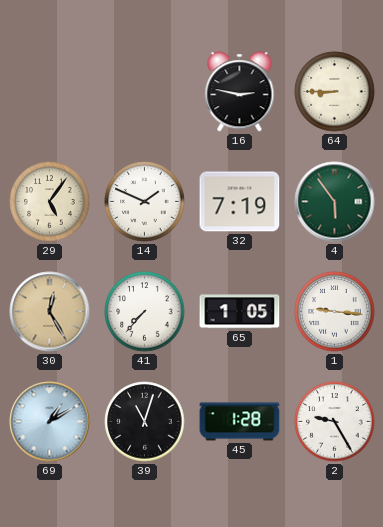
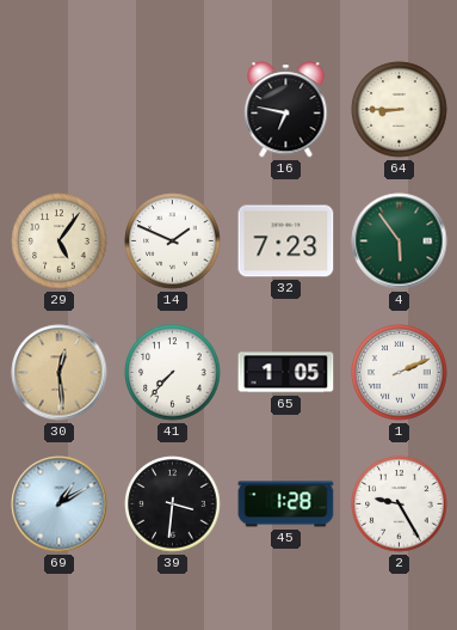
16: 2:47 -> 6:47 (286, 110)
32: 7:19 -> 7:23 (286, 241)
30: 12:25 -> 12:29 (60, 373)
1: 9:16 -> 2:11 (400, 373)
39: 11:03 -> 3:31 (173, 504)
